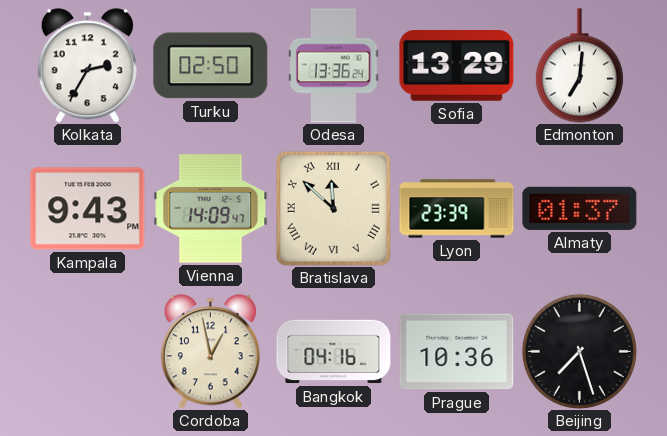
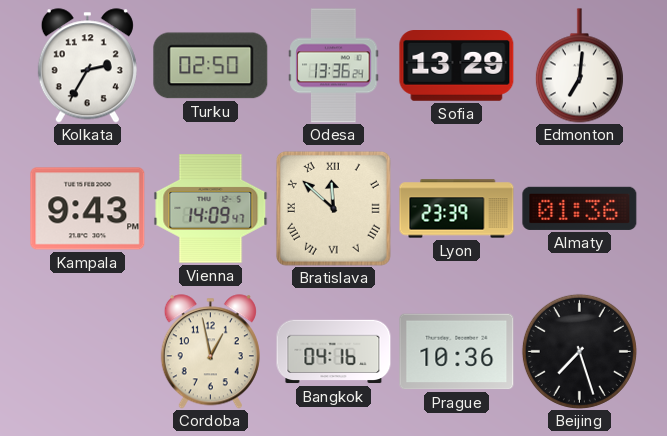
Almaty: 01:37 -> 01:36 (580, 208)
